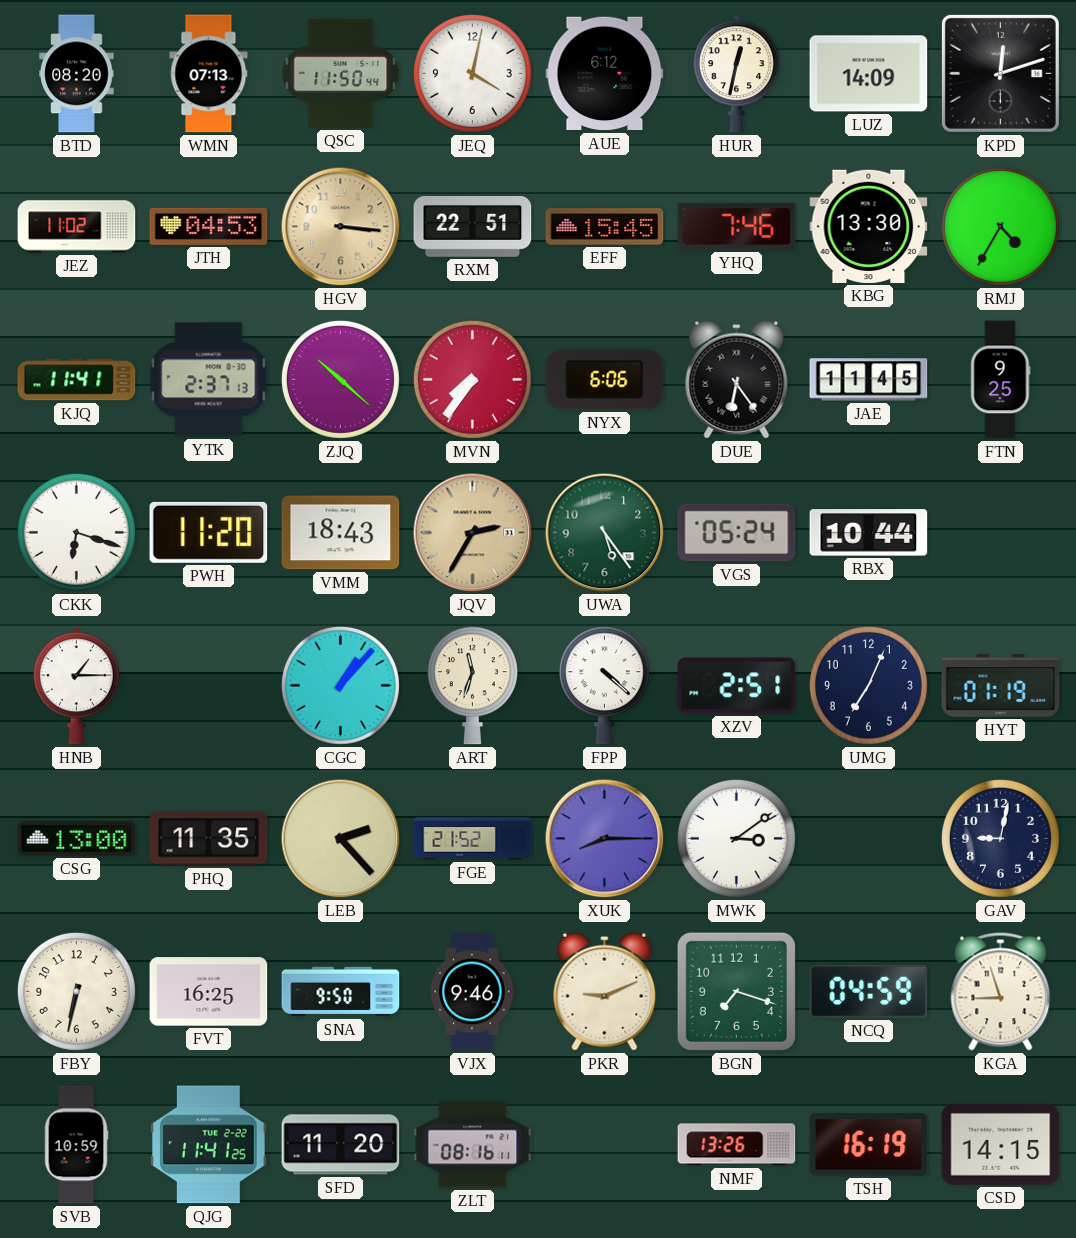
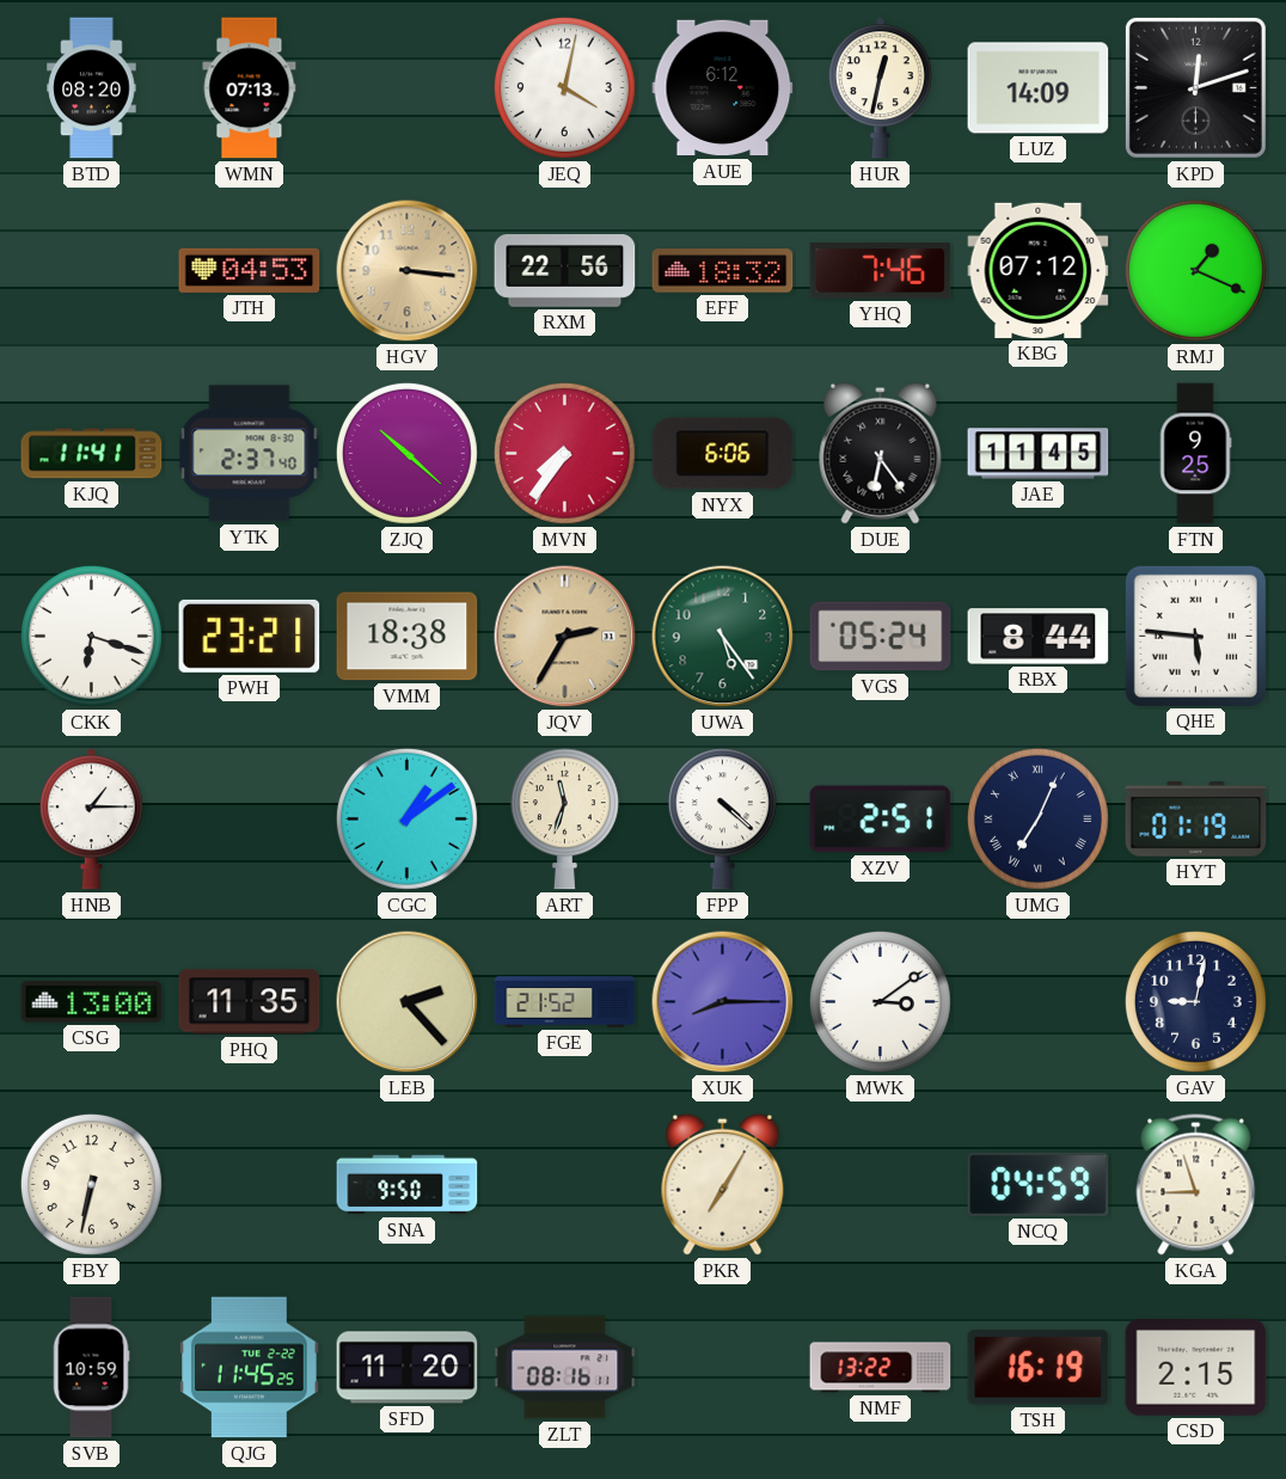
QSC: 11:50 -> none (341, 73)
JEZ: 11:02 -> none (77, 227)
RXM: 22:51 -> 22:56 (565, 271)
EFF: 15:45 -> 18:32 (723, 271)
KBG: 13:30 -> 07:12 (1039, 270)
RMJ: 4:35 -> 1:19 (1195, 270)
YTK: 2:37:13 -> 2:37:40 (250, 454)
PWH: 11:20 -> 23:21 (250, 636)
VMM: 18:43 -> 18:38 (408, 637)
RBX: 10:44 -> 8:44 (1039, 637)
QHE: none -> 5:46 (1195, 636)
CGC: 1:07 -> 1:09 (406, 818)
UMG numerals: Arabic -> Roman (1037, 818)
FVT: 16:25 -> none (209, 992)
VJX: 9:46 -> none (473, 992)
PKR: 9:11 -> 7:05 (723, 1184)
BGN: 7:18 -> none (736, 991)
QJG: 11:41 -> 11:45 (250, 1368)
NMF: 13:26 -> 13:22 (881, 1368)
CSD: 14:15 -> 2:15 (1196, 1367)
